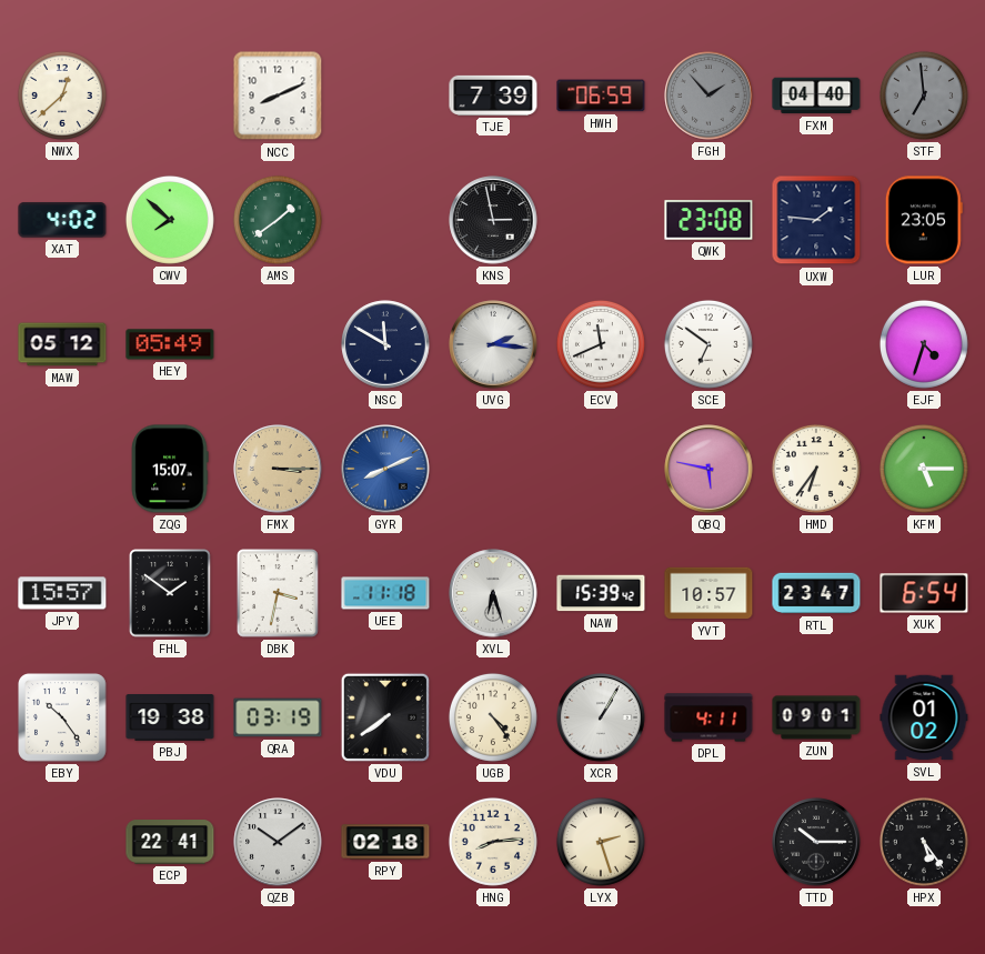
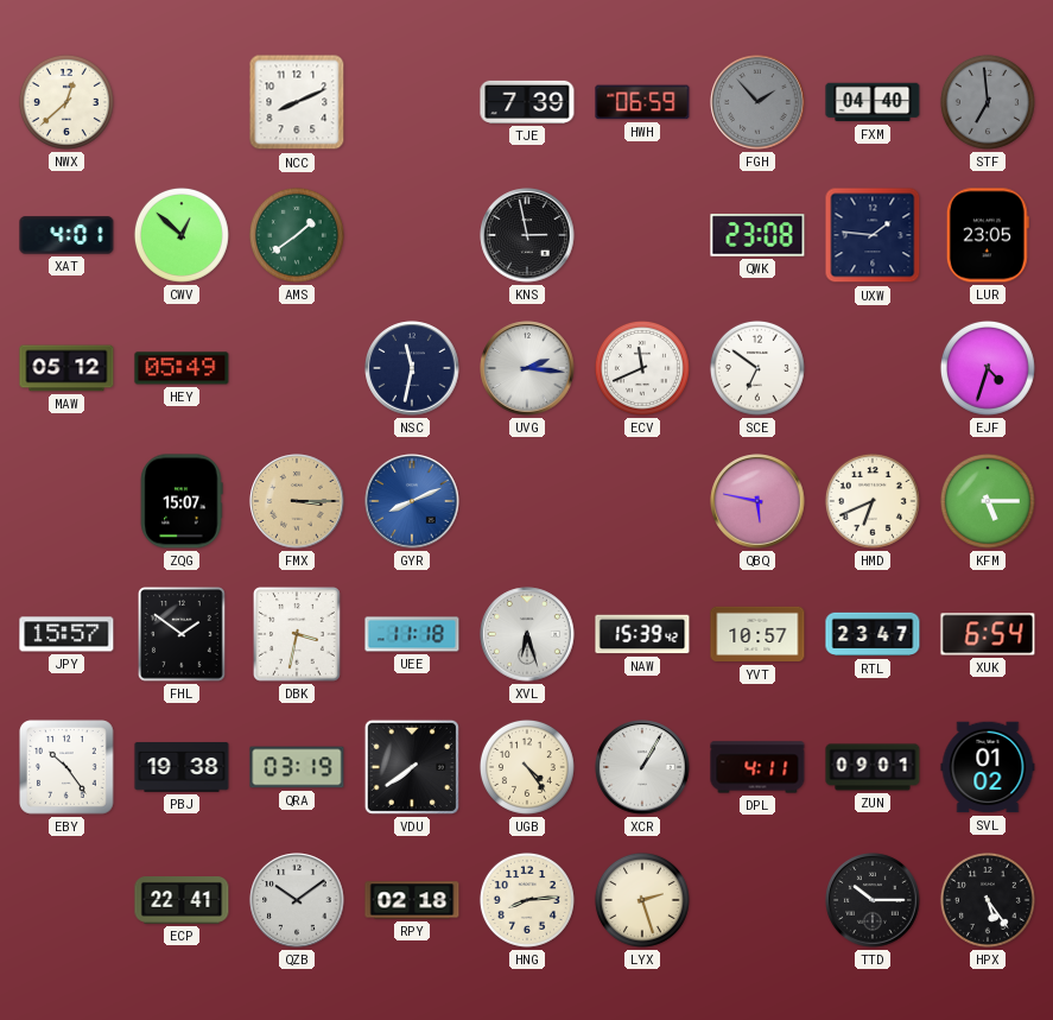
XAT: 4:02 -> 4:01 (66, 235)
CWV: 7:52 -> 12:52 (182, 235)
NSC: 11:50 -> 11:32 (412, 368)
HMD: 6:36 -> 6:41 (873, 501)
